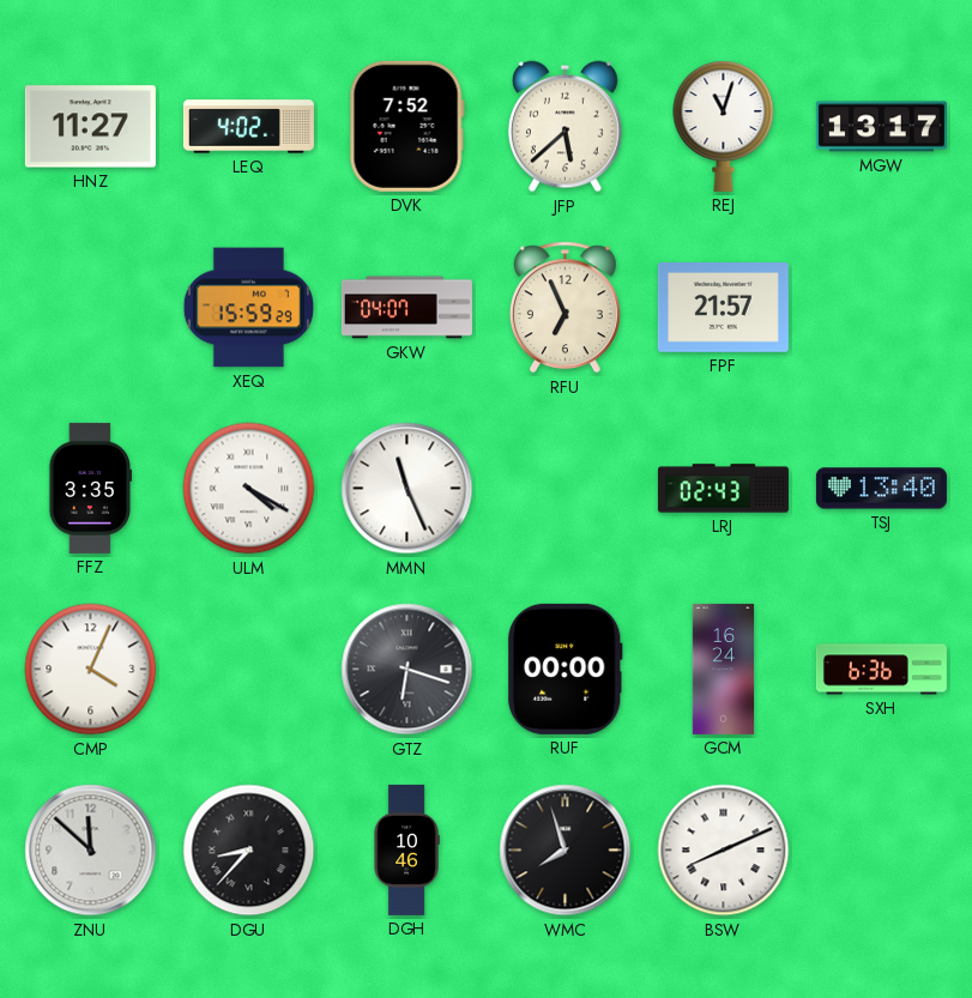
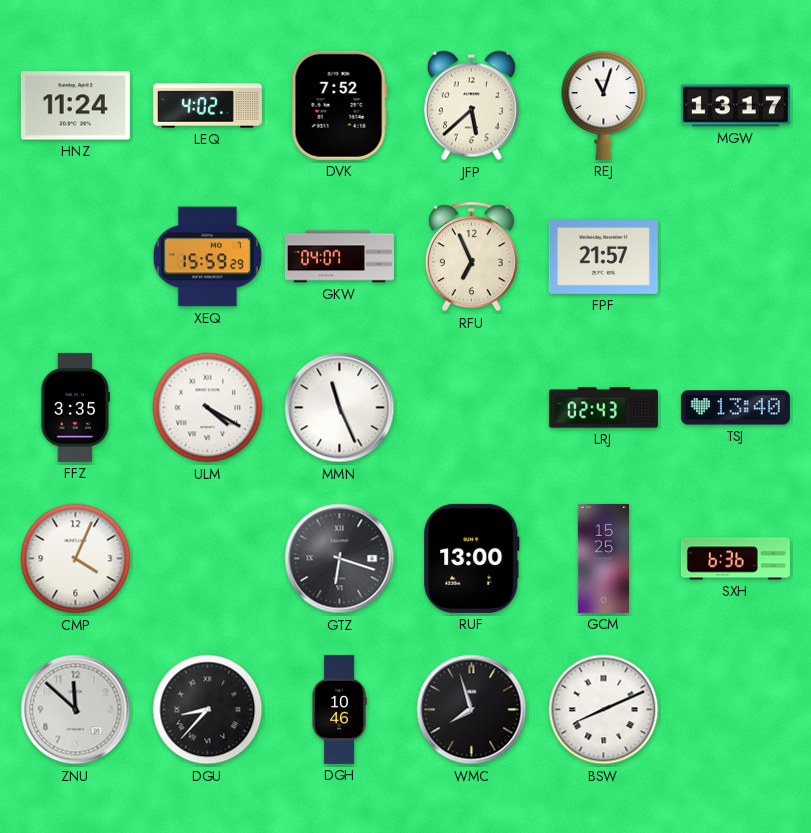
HNZ: 11:27 -> 11:24 (75, 106)
RUF: 00:00 -> 13:00 (472, 558)
GCM: 16:24 -> 15:25 (603, 558)
